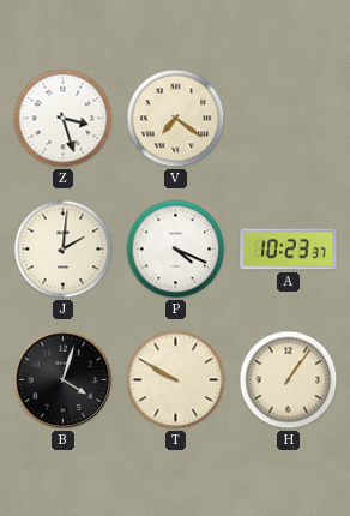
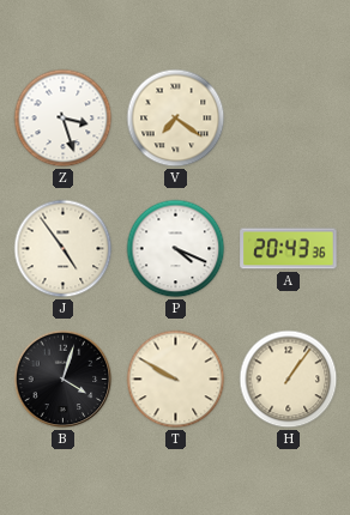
J: 2:01 -> 4:54 (64, 249)
A: 10:23 -> 20:43 (289, 249)
